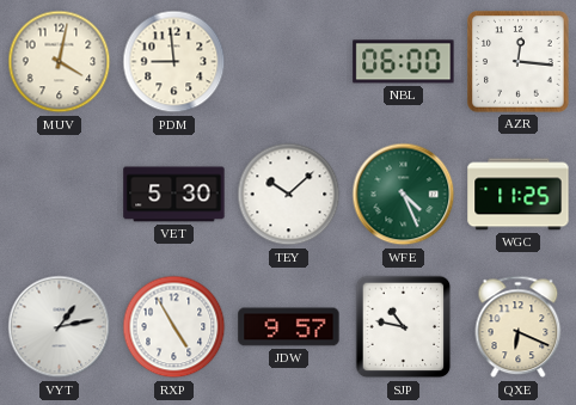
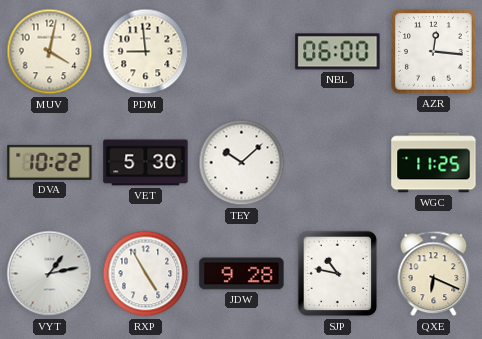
DVA: none -> 10:22 (50, 162)
WFE: 4:26 -> none (404, 195)
JDW: 9:57 -> 9:28 (242, 274)
